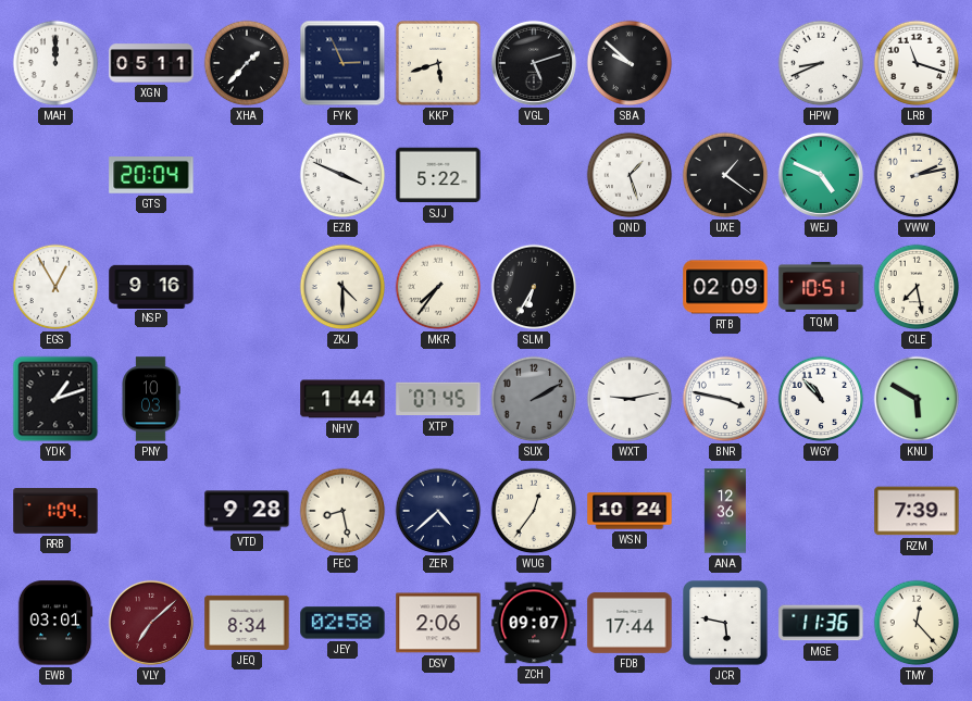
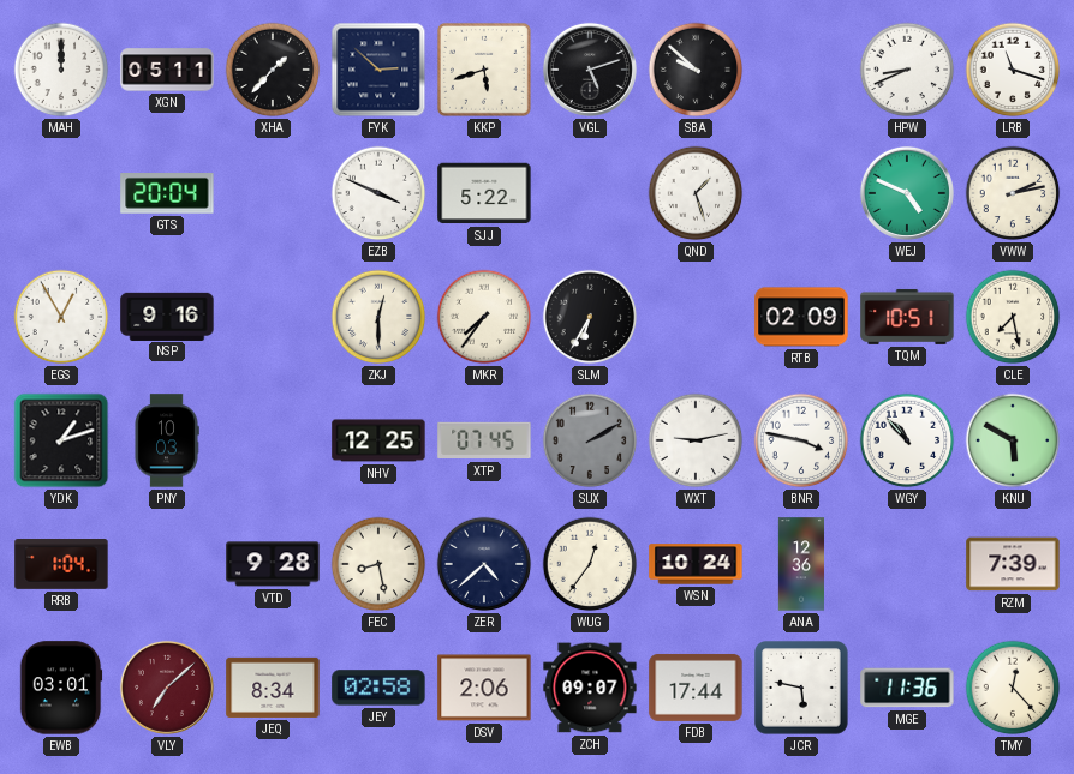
FYK: 2:56 -> 2:52 (378, 70)
UXE: 1:21 -> none (725, 175)
ZKJ: 4:30 -> 12:30 (378, 317)
NHV: 1:44 -> 12:25 (378, 440)
